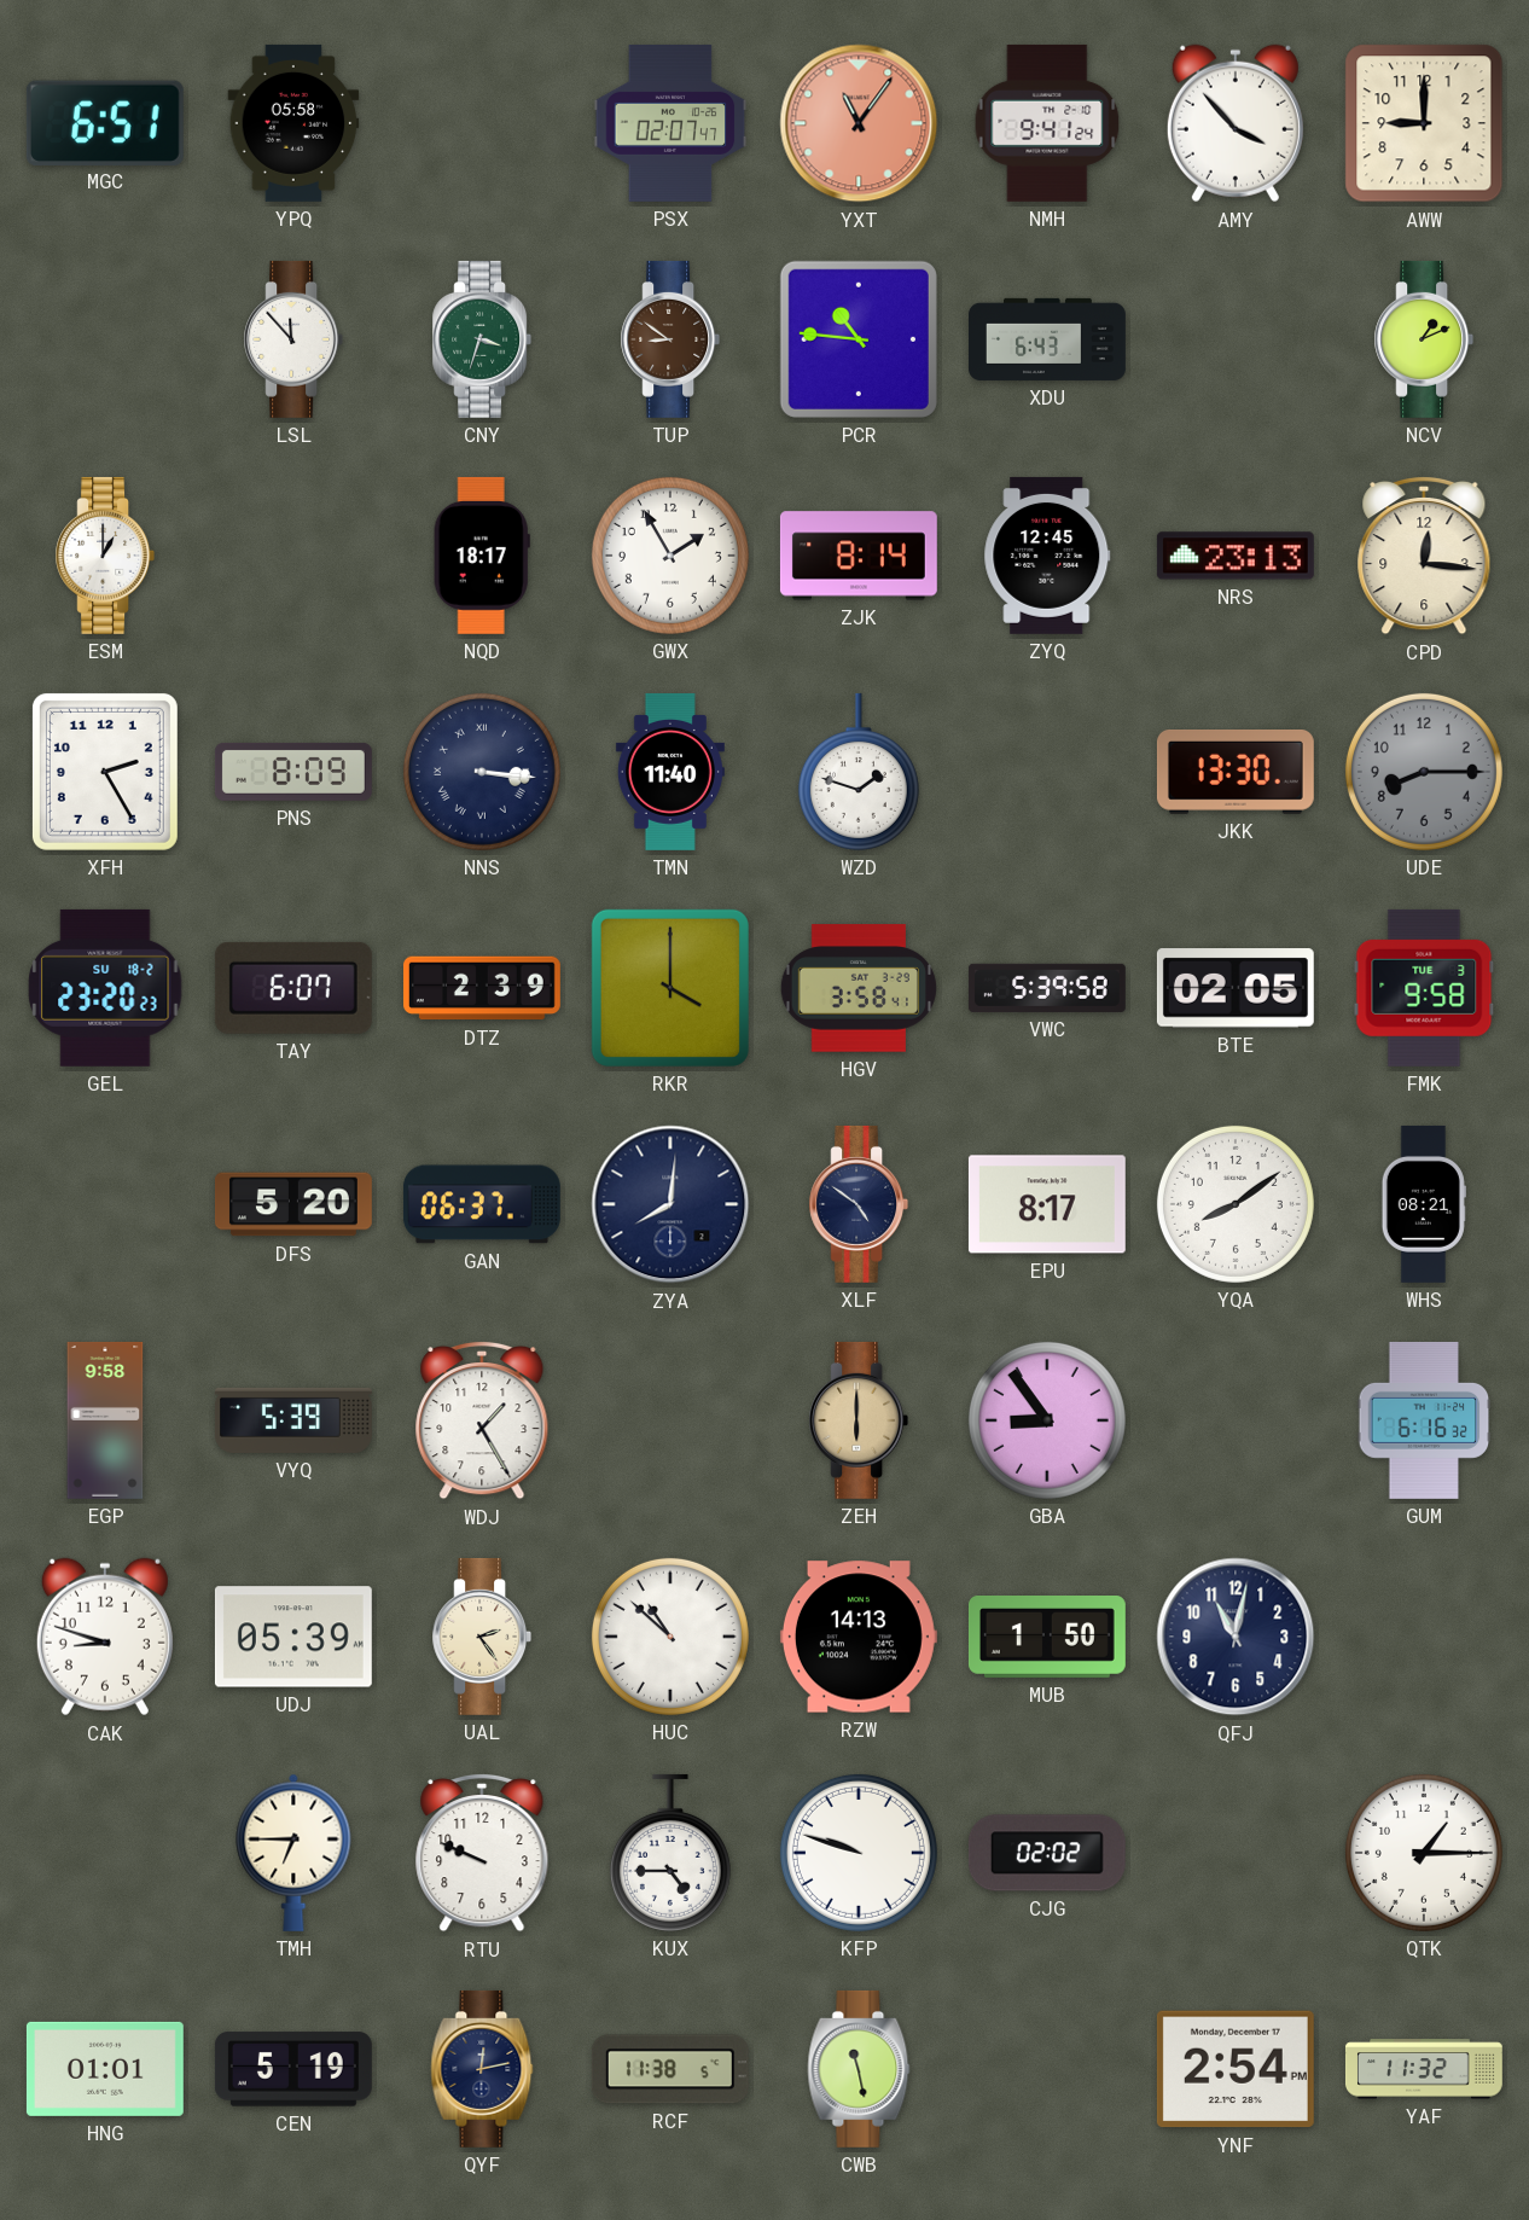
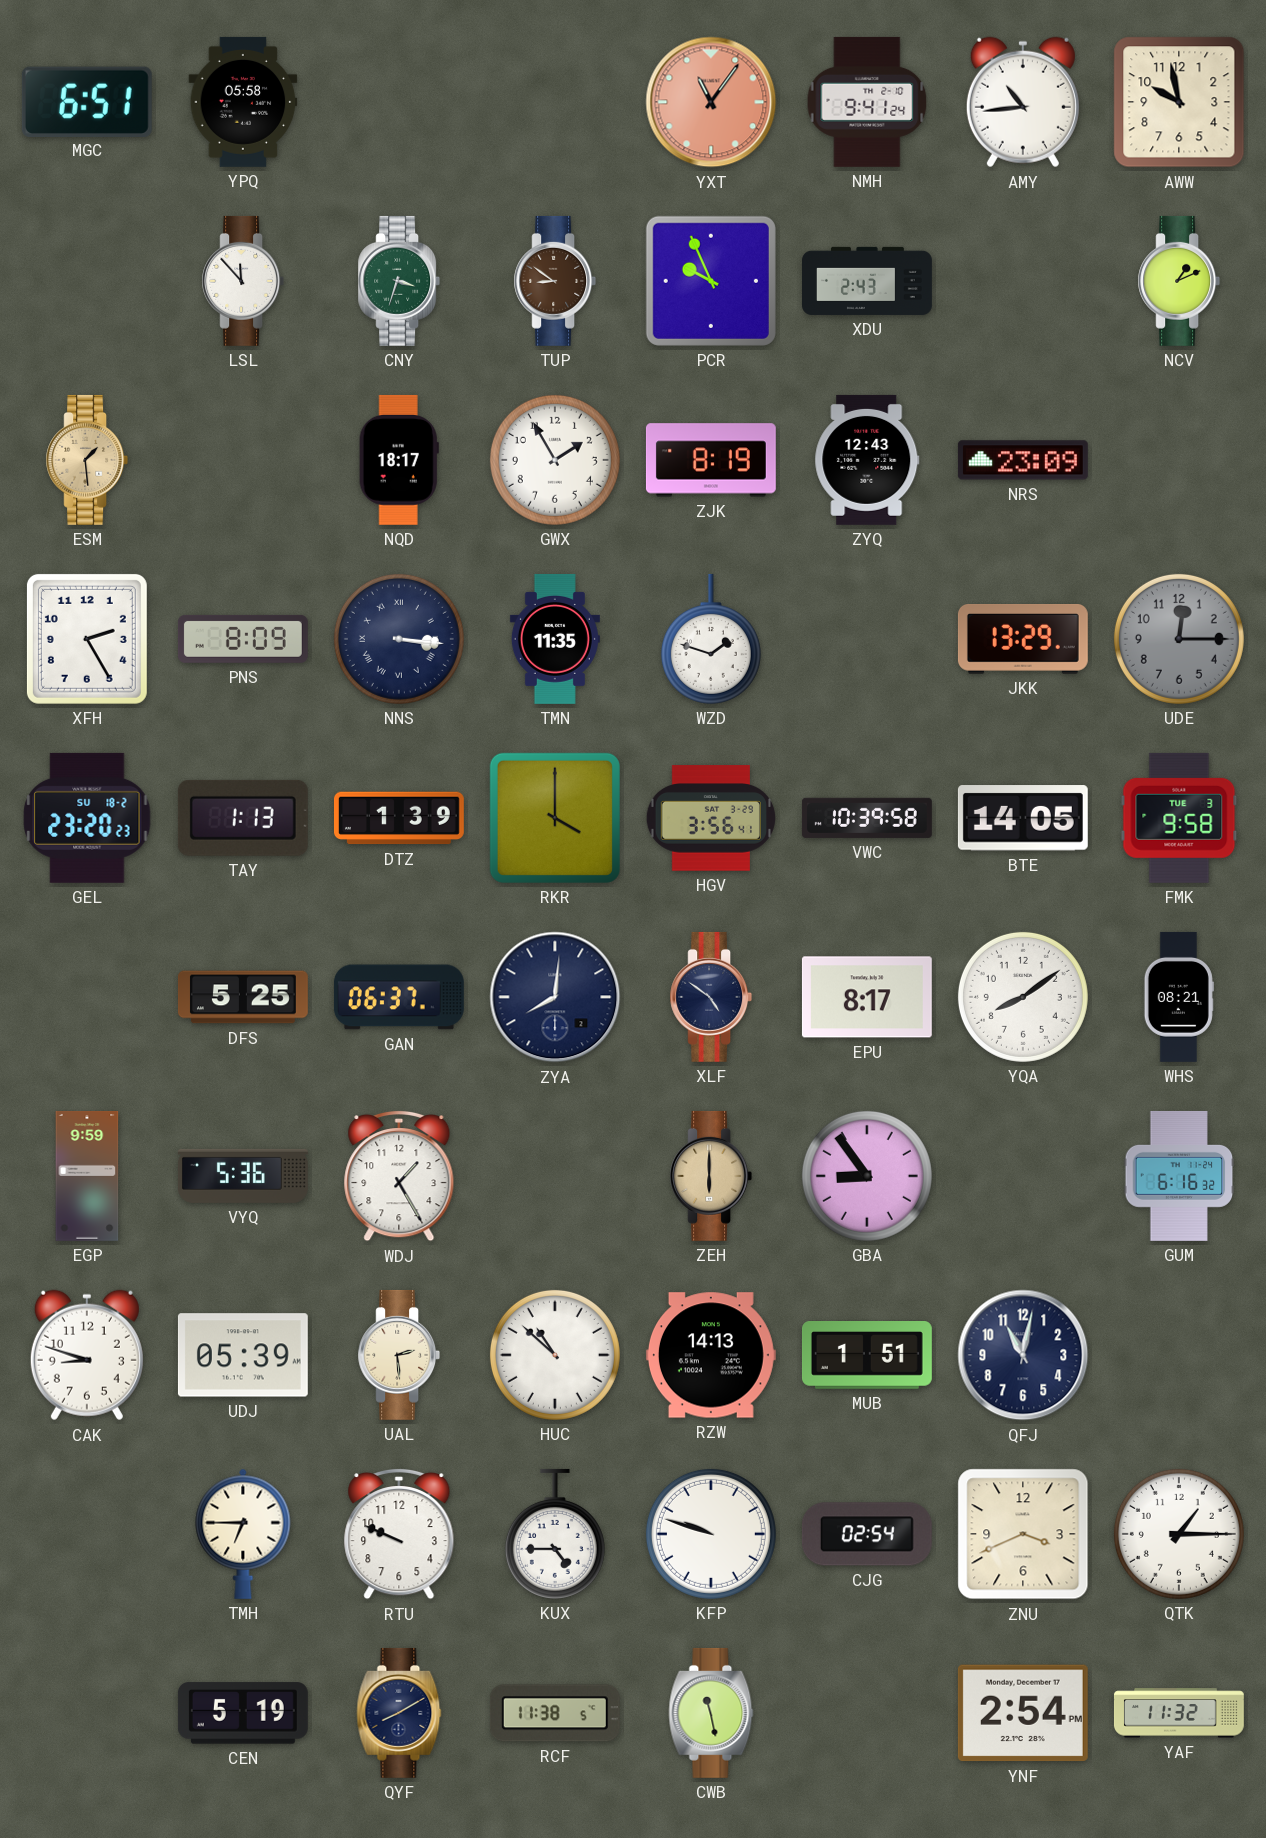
PSX: 02:07 -> none (670, 123)
AMY: 3:53 -> 10:44 (1023, 102)
AWW: 9:00 -> 9:58 (1179, 102)
PCR: 10:46 -> 9:56 (711, 281)
XDU: 6:43 -> 2:43 (868, 281)
ESM: 1:00 -> 1:29 (87, 460)
ESM dial: white -> champagne (87, 460)
ZJK: 8:14 -> 8:19 (711, 460)
ZYQ: 12:45 -> 12:43 (867, 460)
NRS: 23:13 -> 23:09 (1023, 460)
CPD: 12:16 -> none (1424, 556)
TMN: 11:40 -> 11:35 (555, 639)
JKK: 13:30 -> 13:29 (1023, 640)
UDE: 8:15 -> 12:15 (1179, 639)
TAY: 6:07 -> 1:13 (243, 818)
DTZ: 2:39 -> 1:39 (399, 818)
HGV: 3:58 -> 3:56 (710, 818)
VWC: 5:39 -> 10:39 (867, 818)
BTE: 02:05 -> 14:05 (1023, 818)
DFS: 5:20 -> 5:25 (243, 997)
EGP: 9:58 -> 9:59 (87, 1176)
VYQ: 5:39 -> 5:36 (243, 1176)
UAL: 2:24 -> 2:29 (399, 1355)
MUB: 1:50 -> 1:51 (867, 1356)
CJG: 02:02 -> 02:54 (867, 1534)
ZNU: none -> 3:41 (1023, 1534)
HNG: 01:01 -> none (105, 2069)
QYF: 12:13 -> 8:10 (399, 1713)
